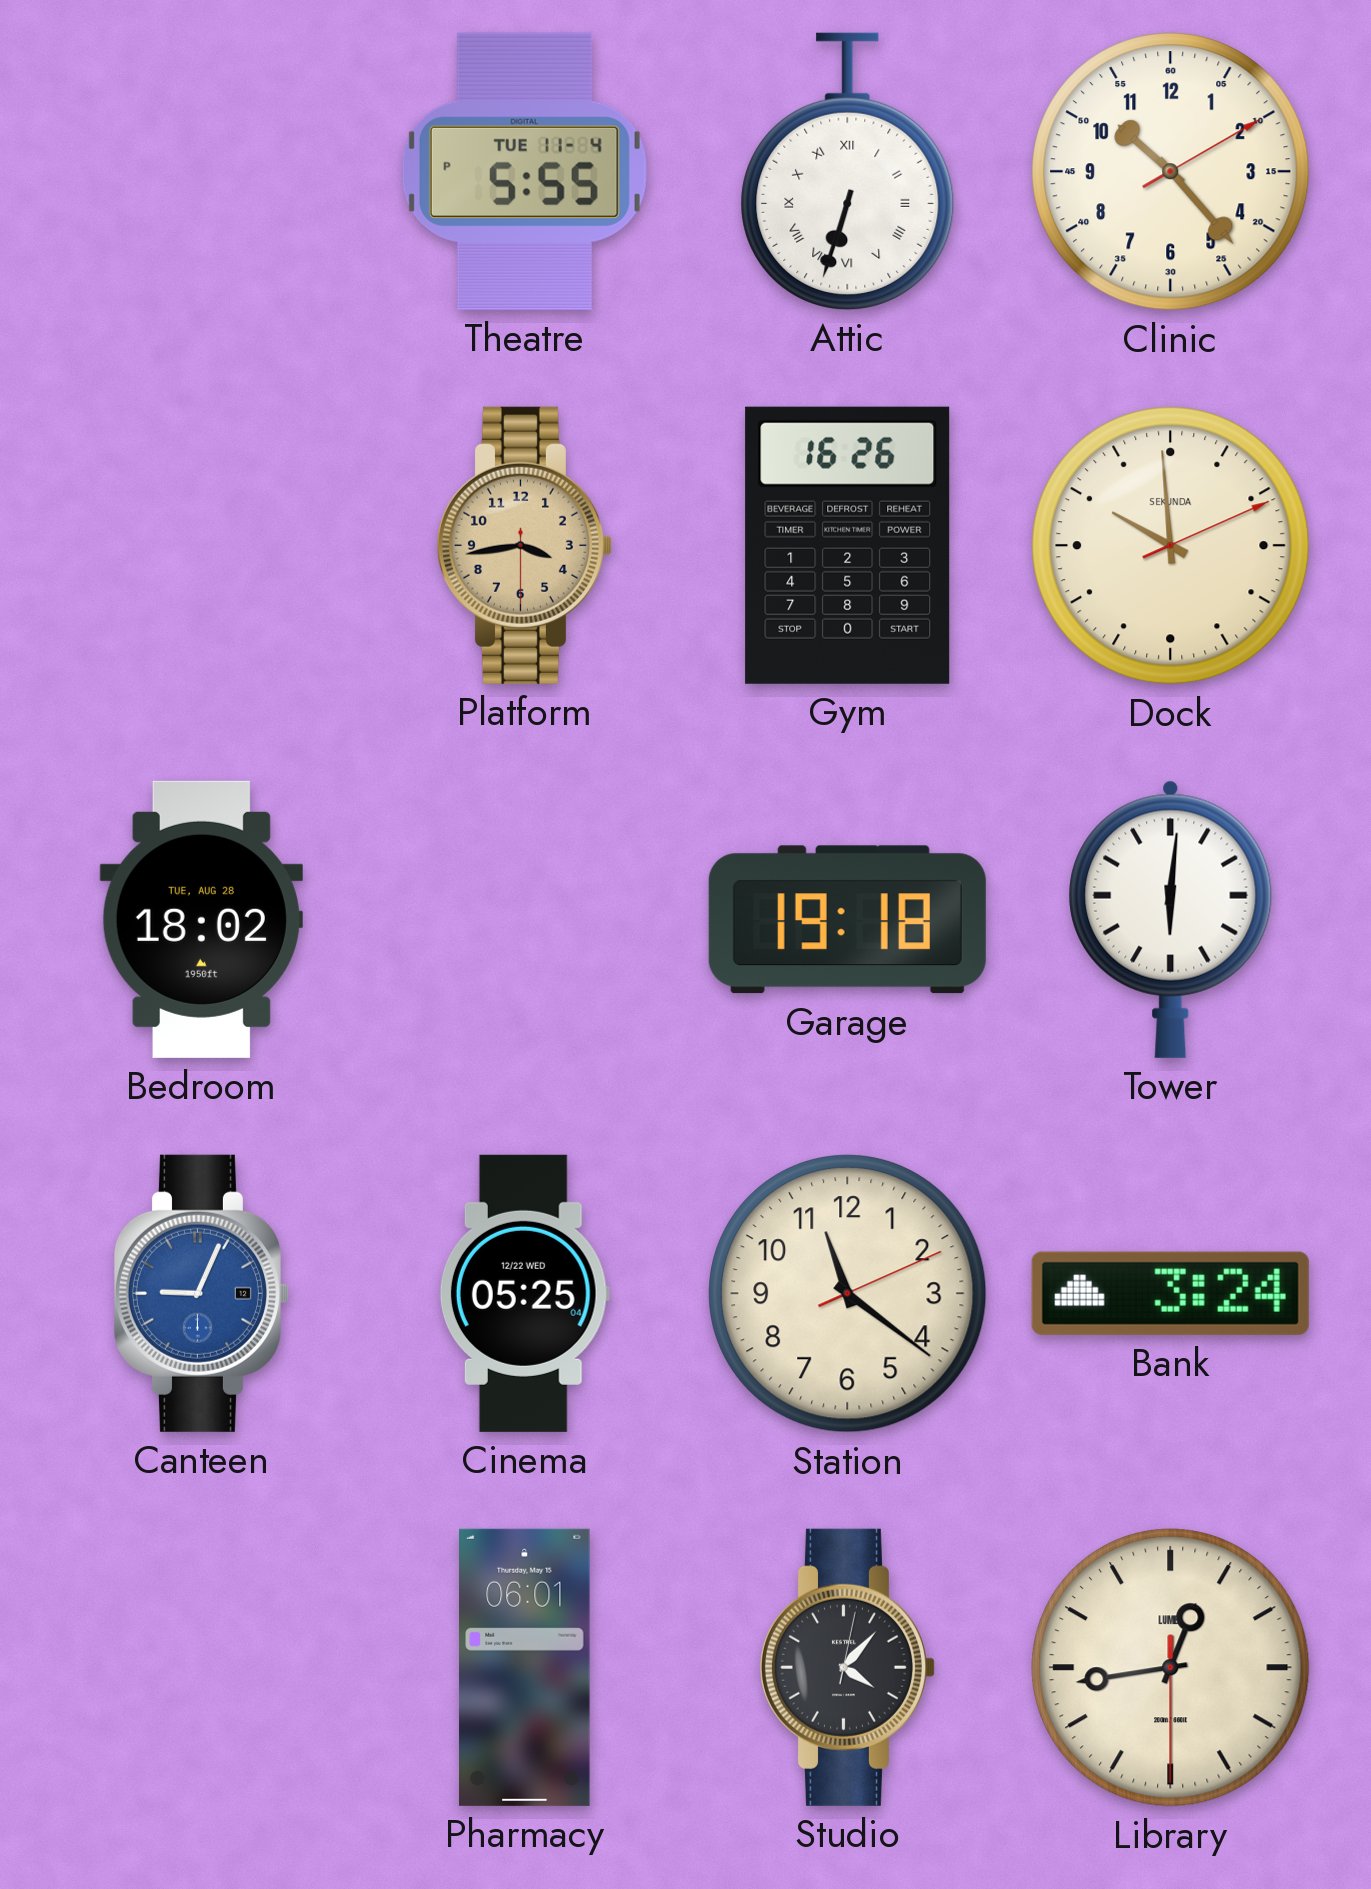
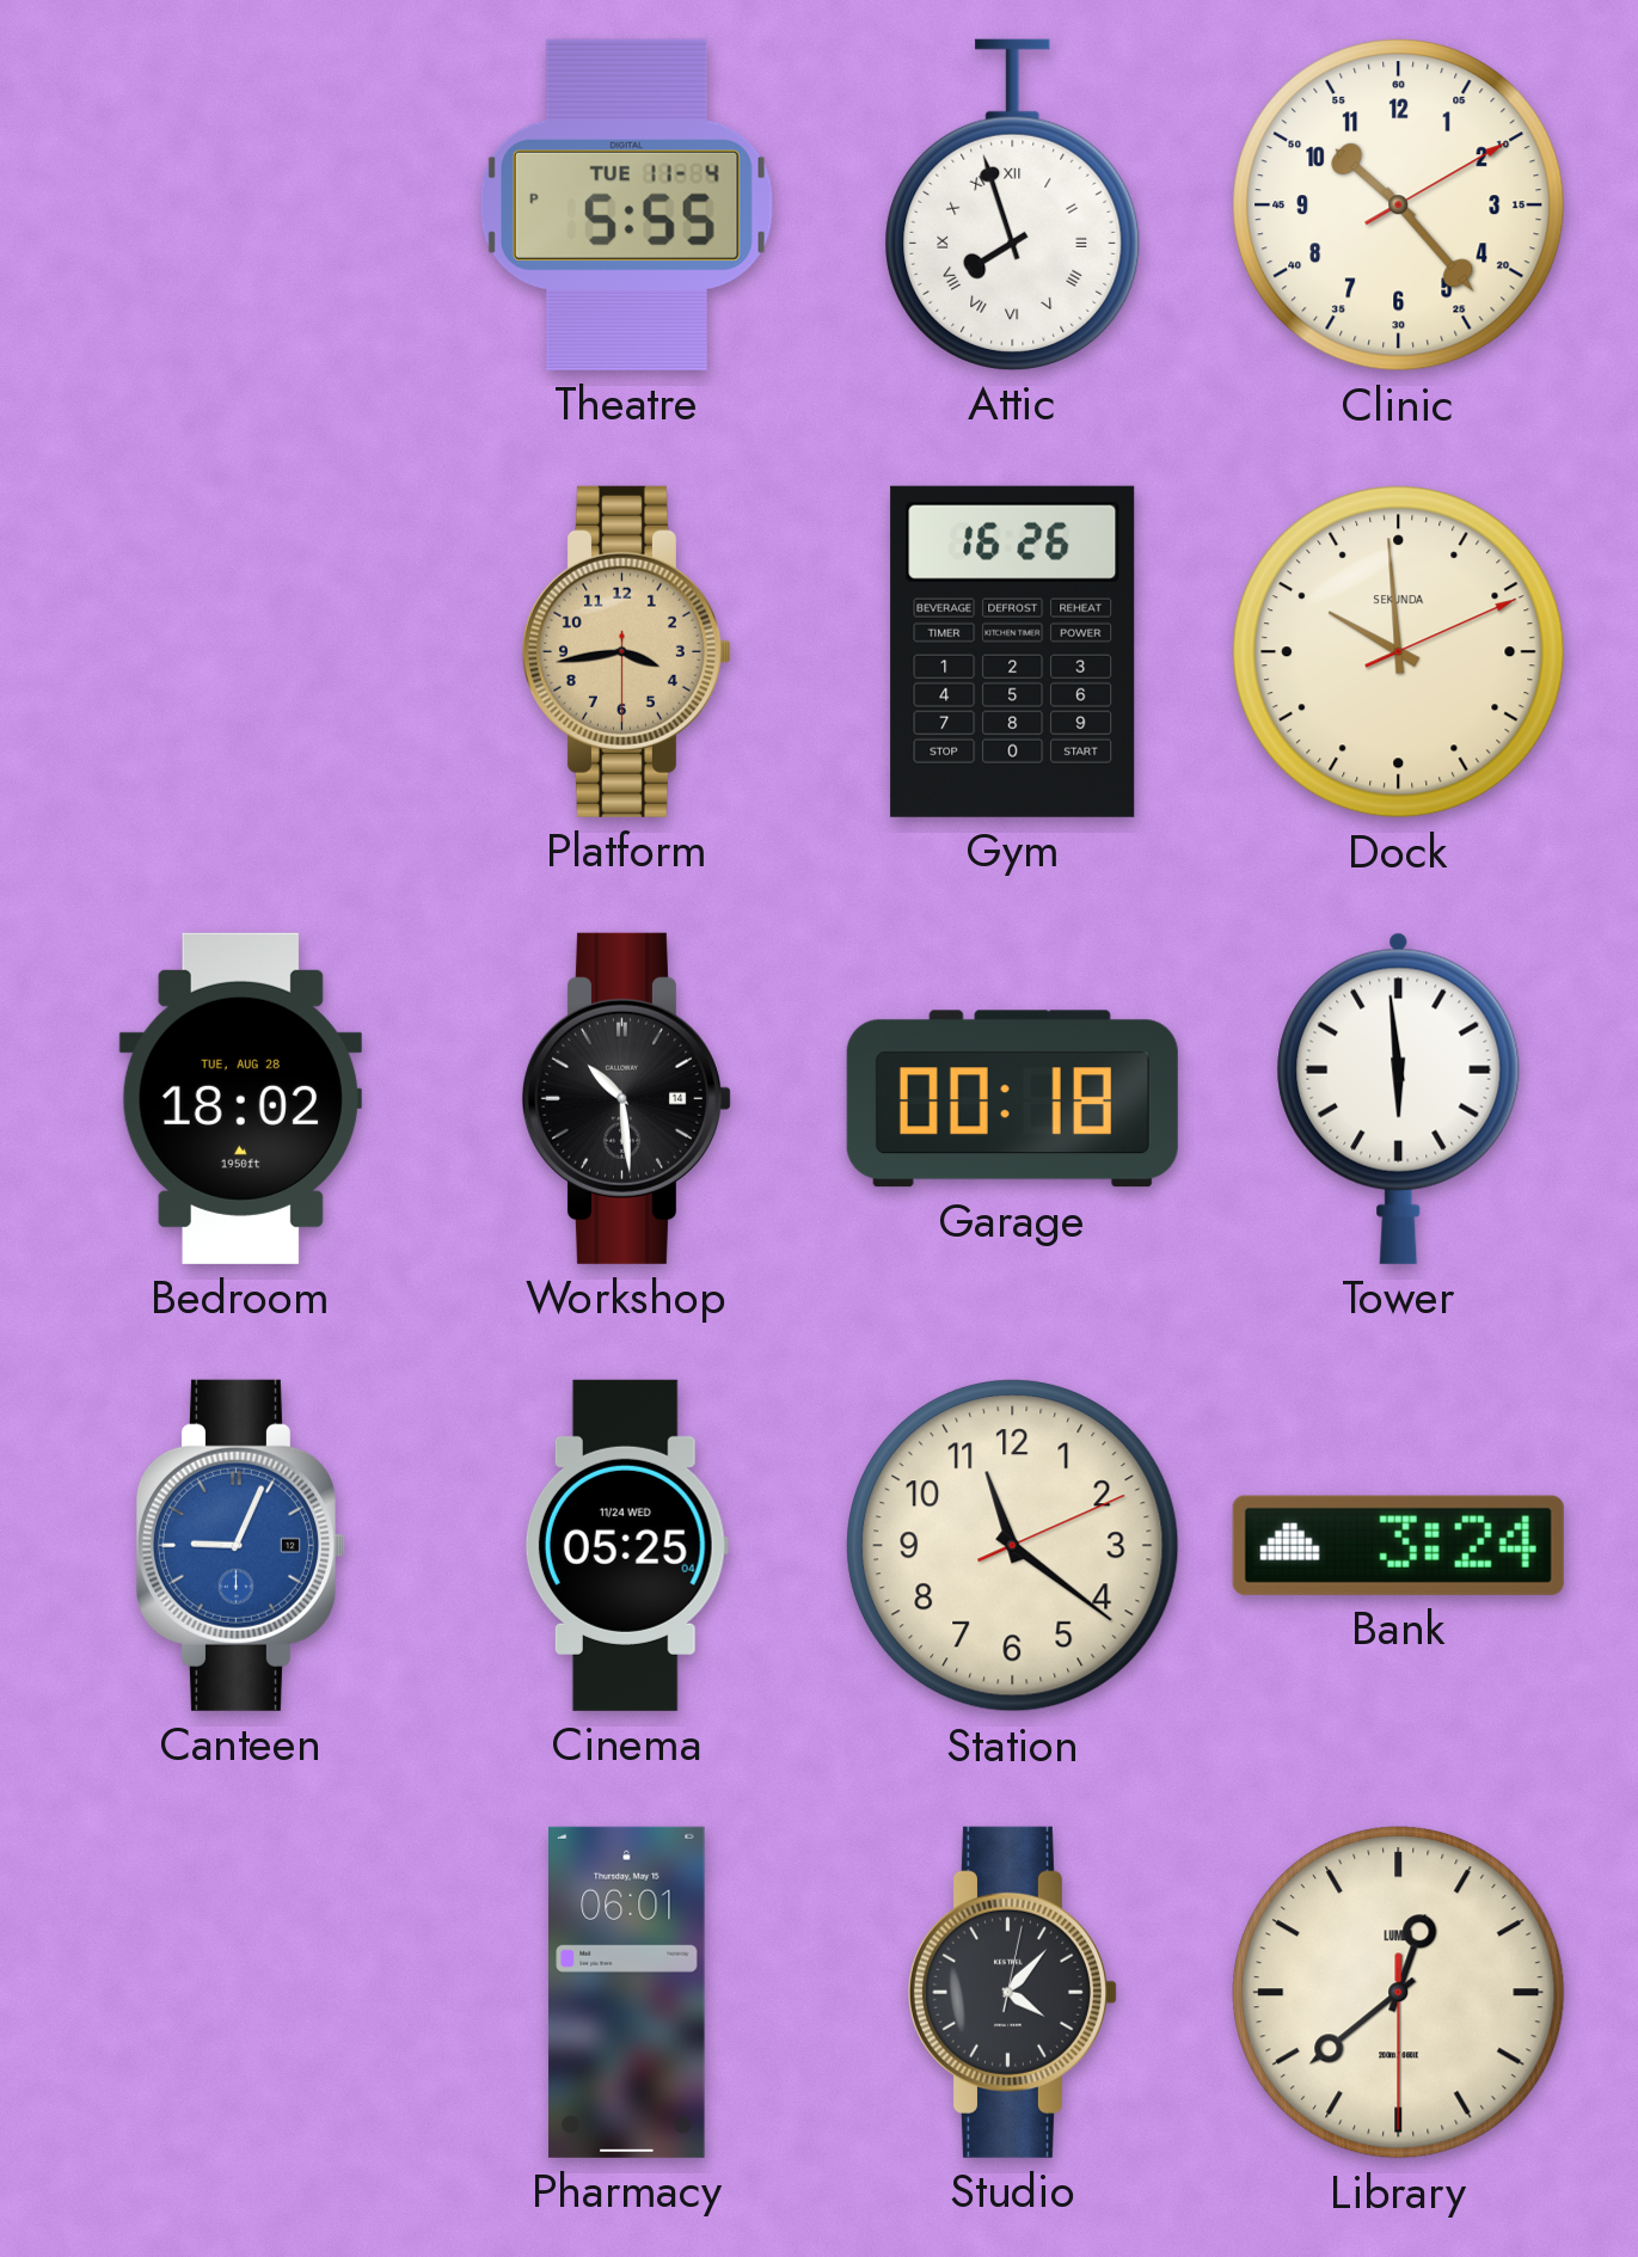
Attic: 6:33 -> 7:57 (1013, 204)
Workshop: none -> 10:29 (626, 1098)
Garage: 19:18 -> 00:18 (1012, 1099)
Tower: 6:01 -> 5:59 (1399, 1098)
Cinema date: 12/22 WED -> 11/24 WED (626, 1545)
Library: 12:43 -> 12:38 (1399, 1993)
